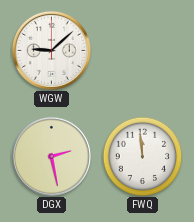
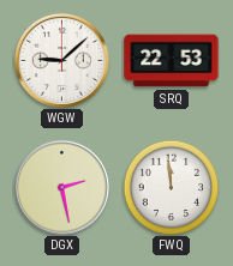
SRQ: none -> 22:53 (172, 61)
